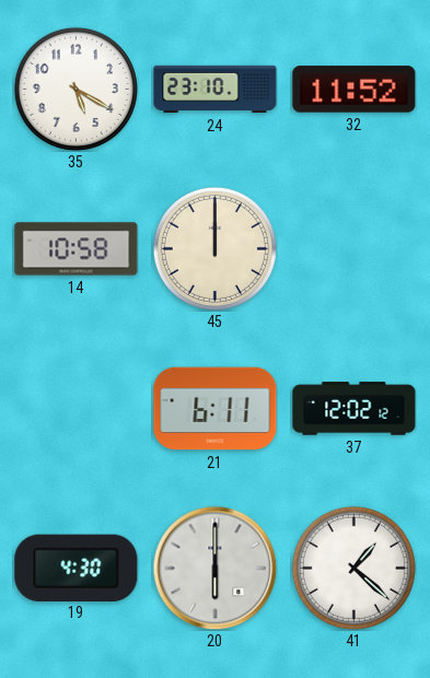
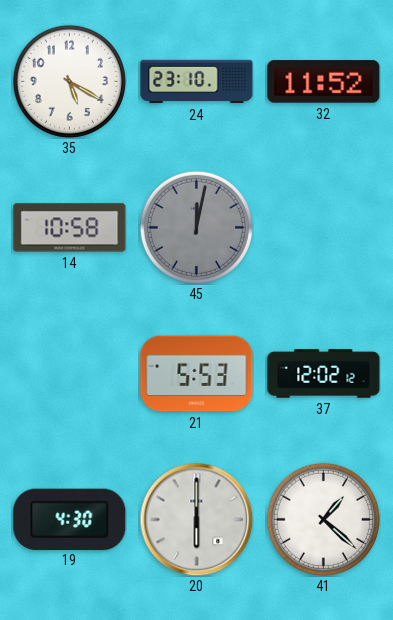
45: 12:00 -> 12:02 (196, 227)
45 dial: cream -> grey (196, 227)
21: 6:11 -> 5:53 (197, 374)
